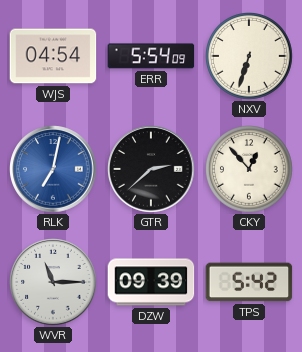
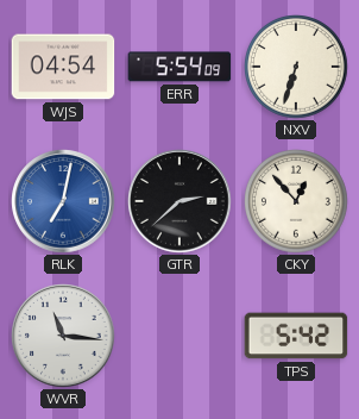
WVR: 11:15 -> 11:16 (63, 336)
DZW: 09:39 -> none (151, 282)
